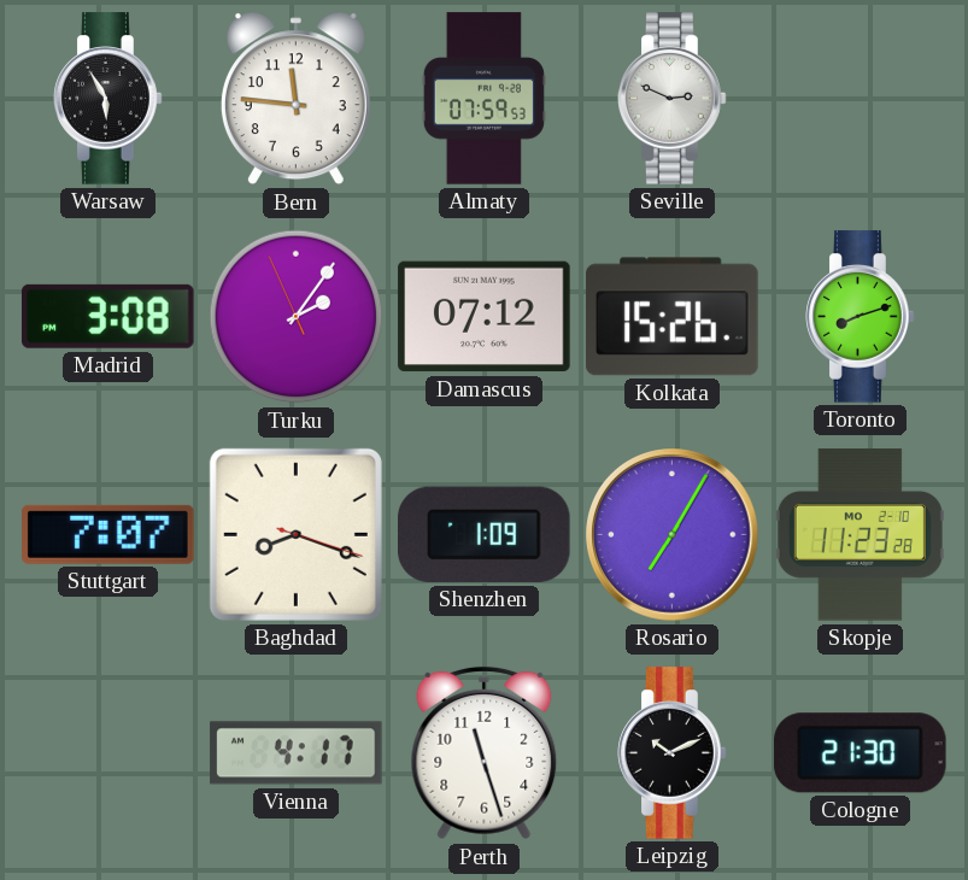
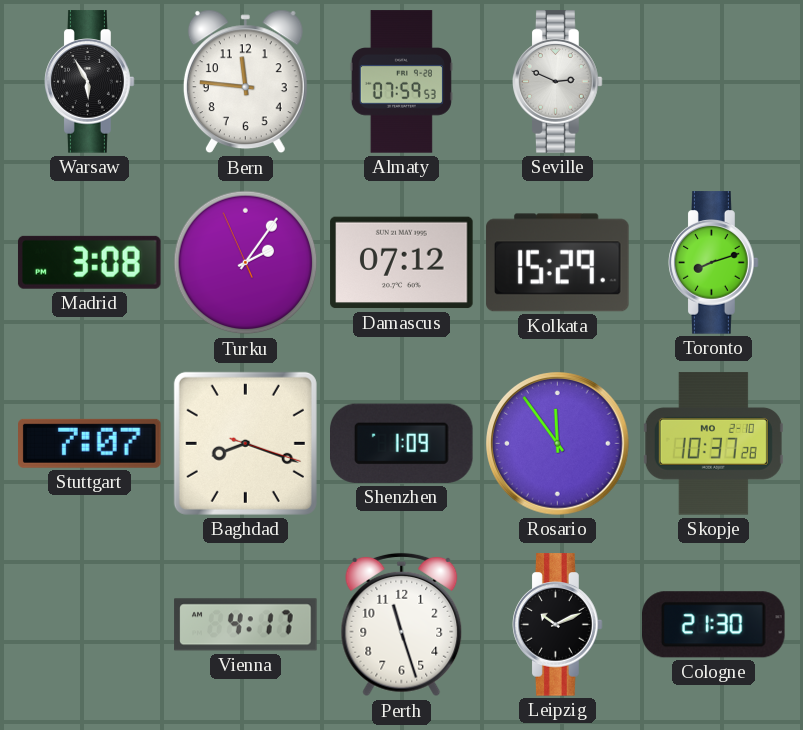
Kolkata: 15:26 -> 15:29 (558, 263)
Rosario: 7:05 -> 11:54 (558, 444)
Skopje: 11:23 -> 10:37 (713, 444)
